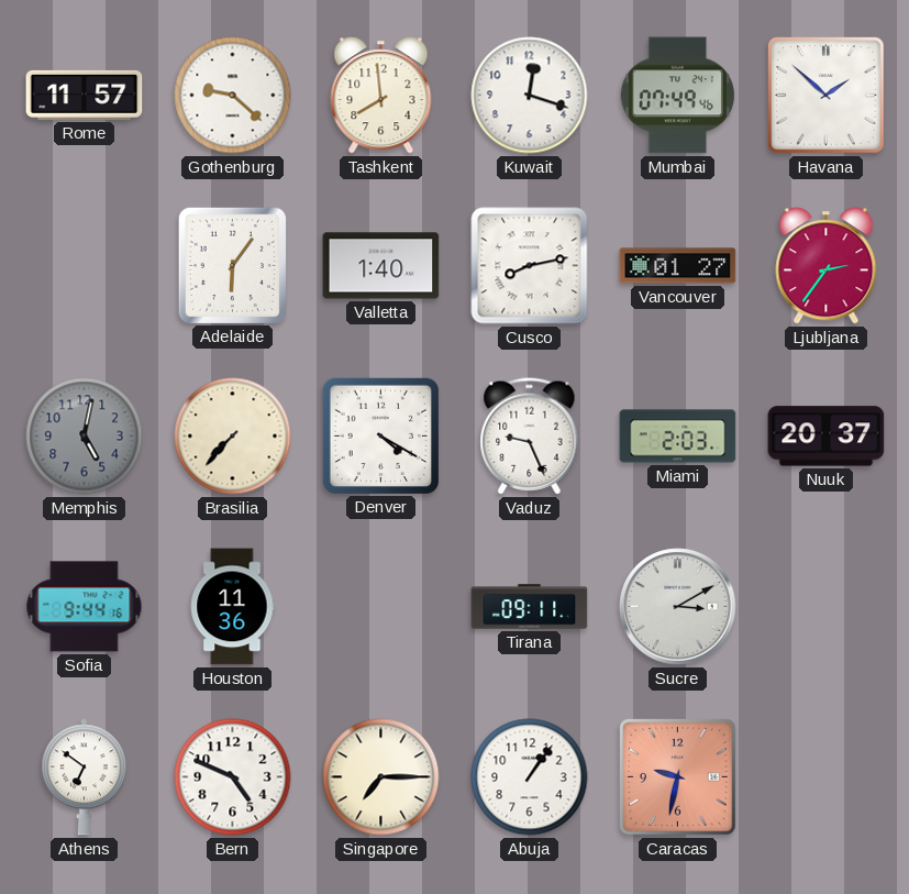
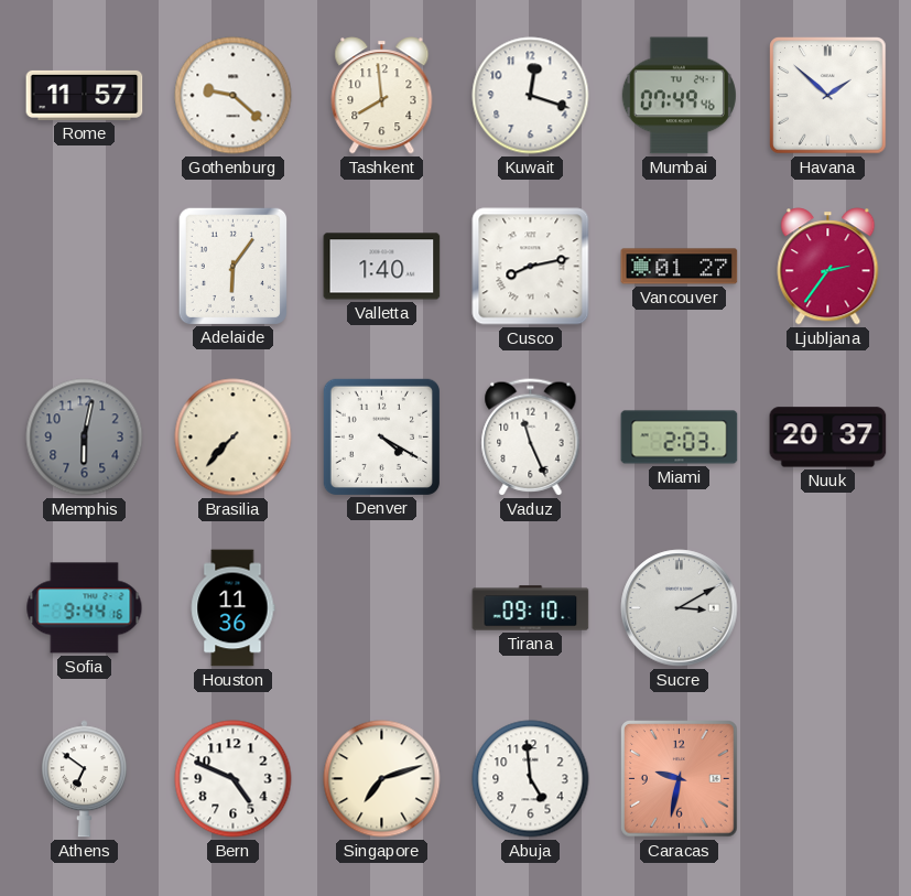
Memphis: 5:02 -> 6:02 (85, 438)
Vaduz: 9:26 -> 11:26 (531, 438)
Tirana: 09:11 -> 09:10 (531, 608)
Singapore: 7:15 -> 7:12 (382, 779)
Abuja: 1:06 -> 4:59 (531, 779)
